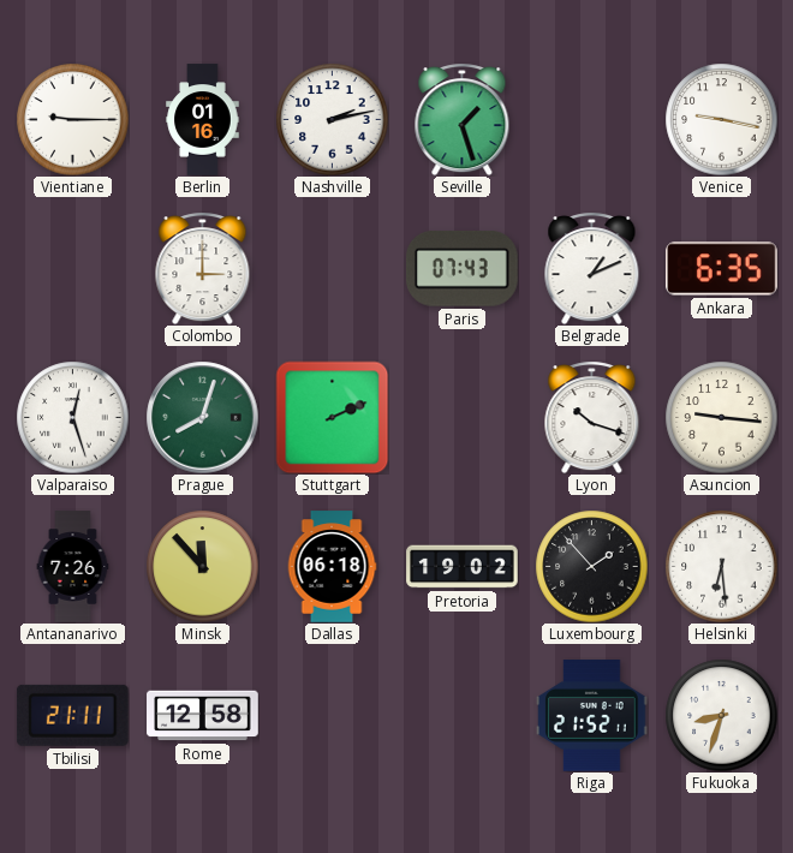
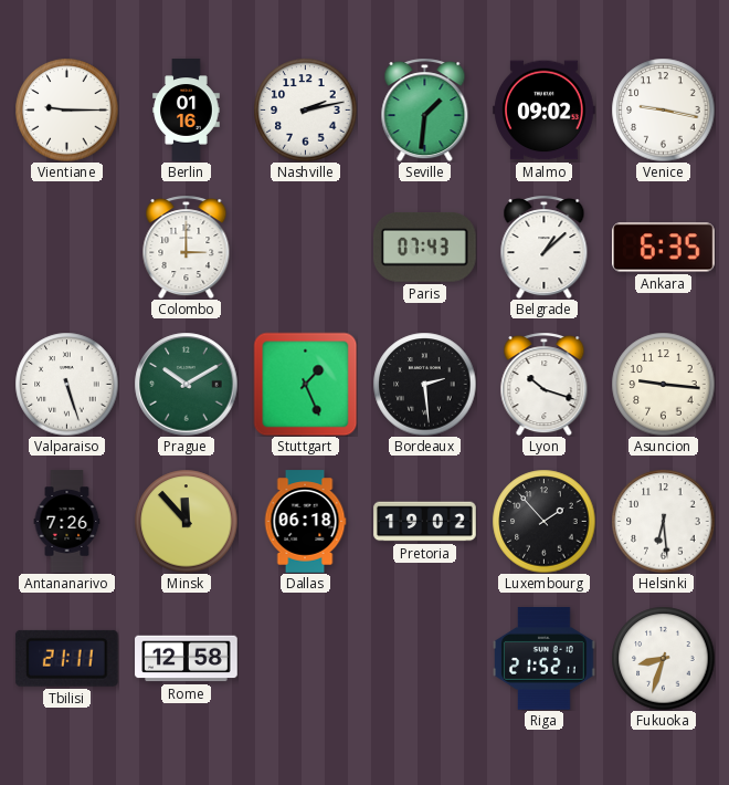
Seville: 1:27 -> 1:31 (425, 109)
Malmo: none -> 09:02 (545, 111)
Belgrade: 1:11 -> 1:08 (545, 247)
Valparaiso: 12:27 -> 5:27 (66, 384)
Prague: 8:03 -> 10:10 (186, 384)
Stuttgart: 2:11 -> 1:26 (305, 384)
Bordeaux: none -> 2:29 (424, 384)
